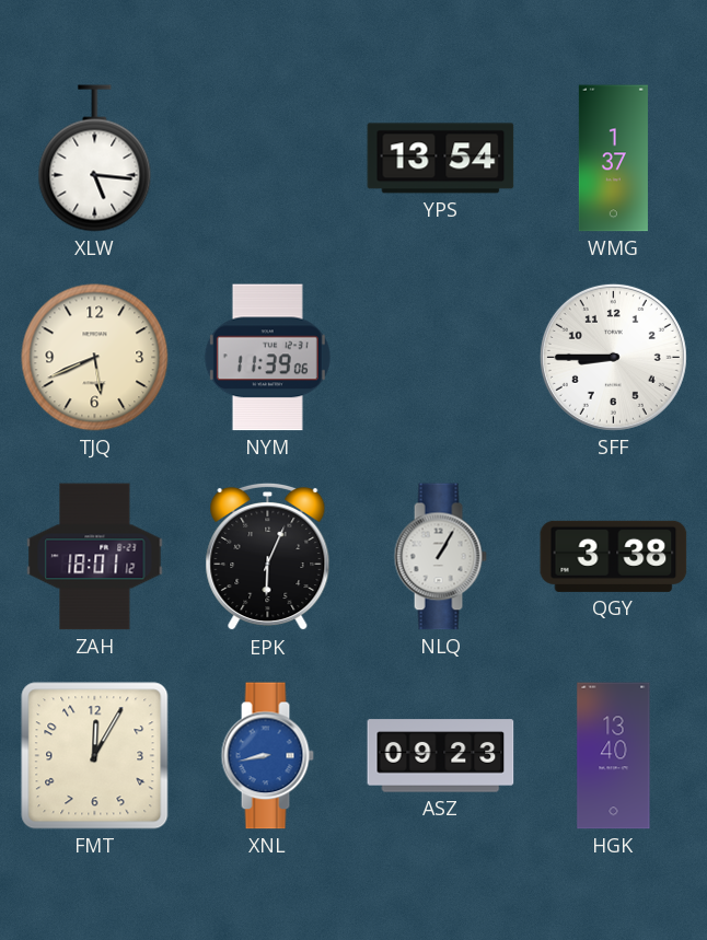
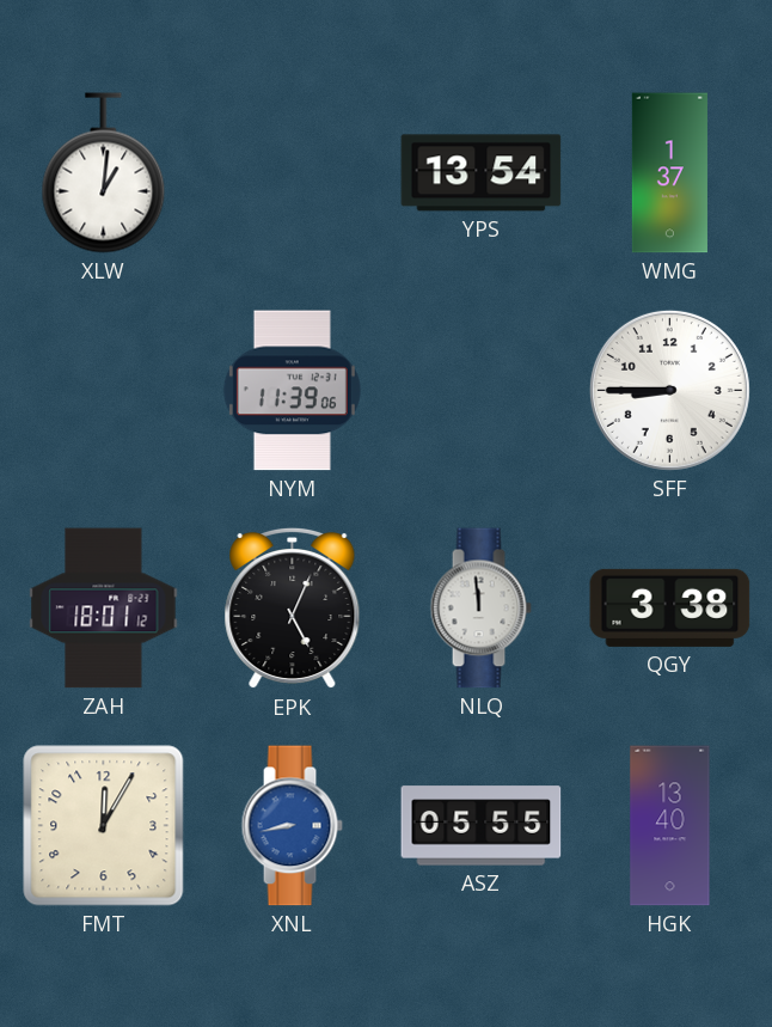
XLW: 5:16 -> 1:01 (104, 173)
TJQ: 5:41 -> none (95, 358)
EPK: 6:04 -> 5:04 (293, 609)
NLQ: 1:05 -> 11:59 (480, 609)
ASZ: 09:23 -> 05:55 (482, 826)
